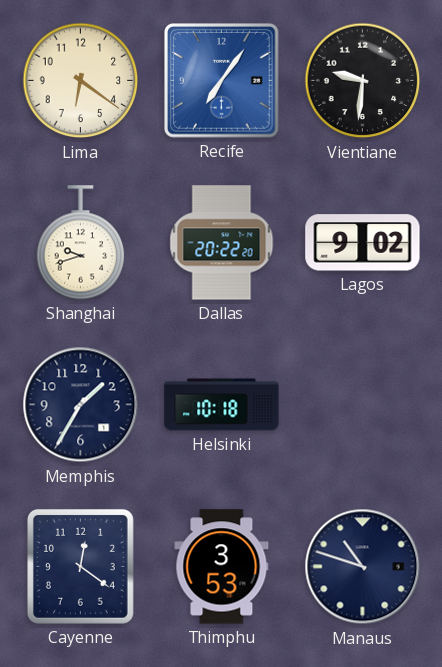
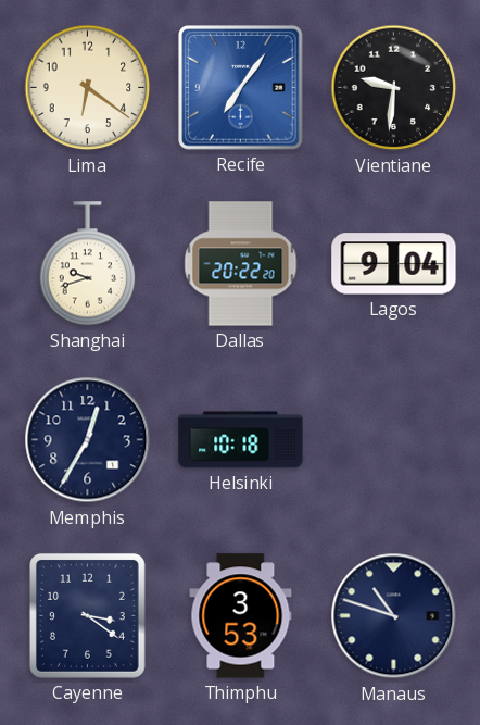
Lagos: 9:02 -> 9:04 (394, 264)
Memphis: 1:35 -> 12:35 (88, 440)
Cayenne: 12:21 -> 3:21 (87, 615)
